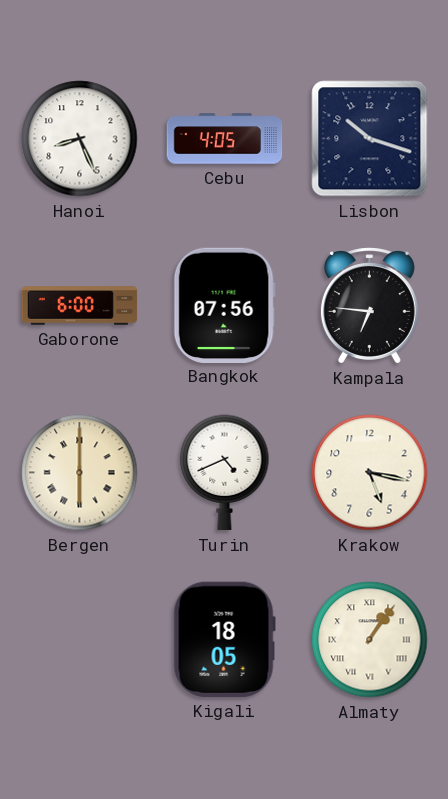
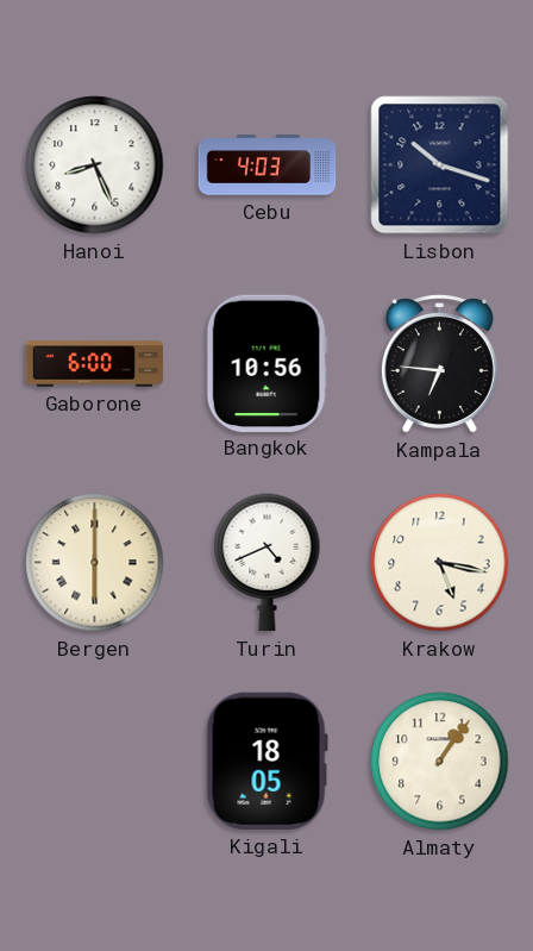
Cebu: 4:05 -> 4:03 (268, 165)
Bangkok: 07:56 -> 10:56 (266, 363)
Almaty numerals: Roman -> Arabic (440, 762)
